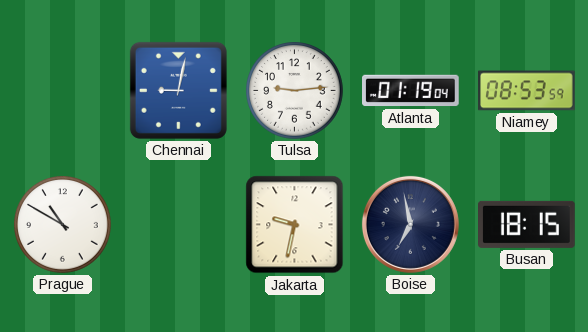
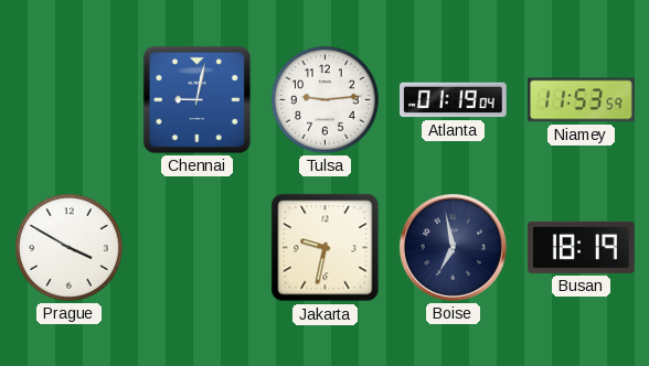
Niamey: 08:53 -> 11:53 (582, 100)
Prague: 10:50 -> 3:50 (70, 248)
Busan: 18:15 -> 18:19 (582, 247)
